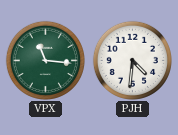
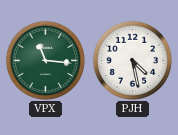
PJH: 4:31 -> 4:28 (132, 60)
